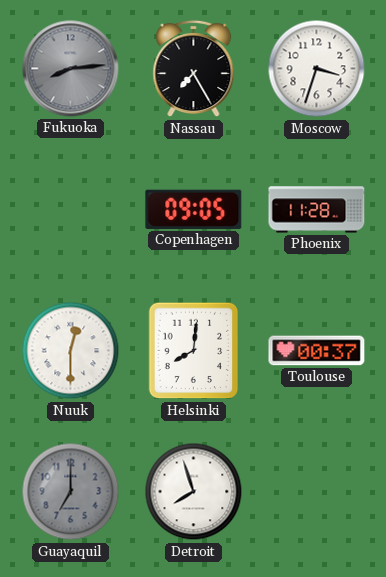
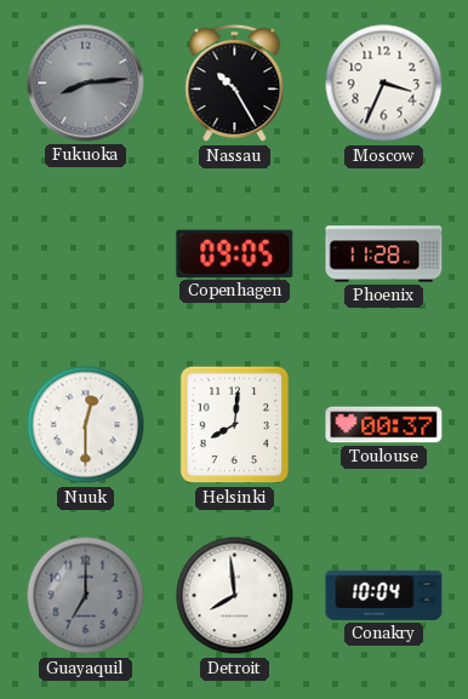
Nassau: 7:25 -> 10:25 (235, 84)
Moscow: 3:33 -> 3:34 (384, 84)
Detroit: 7:57 -> 7:59 (235, 596)
Conakry: none -> 10:04 (384, 595)
